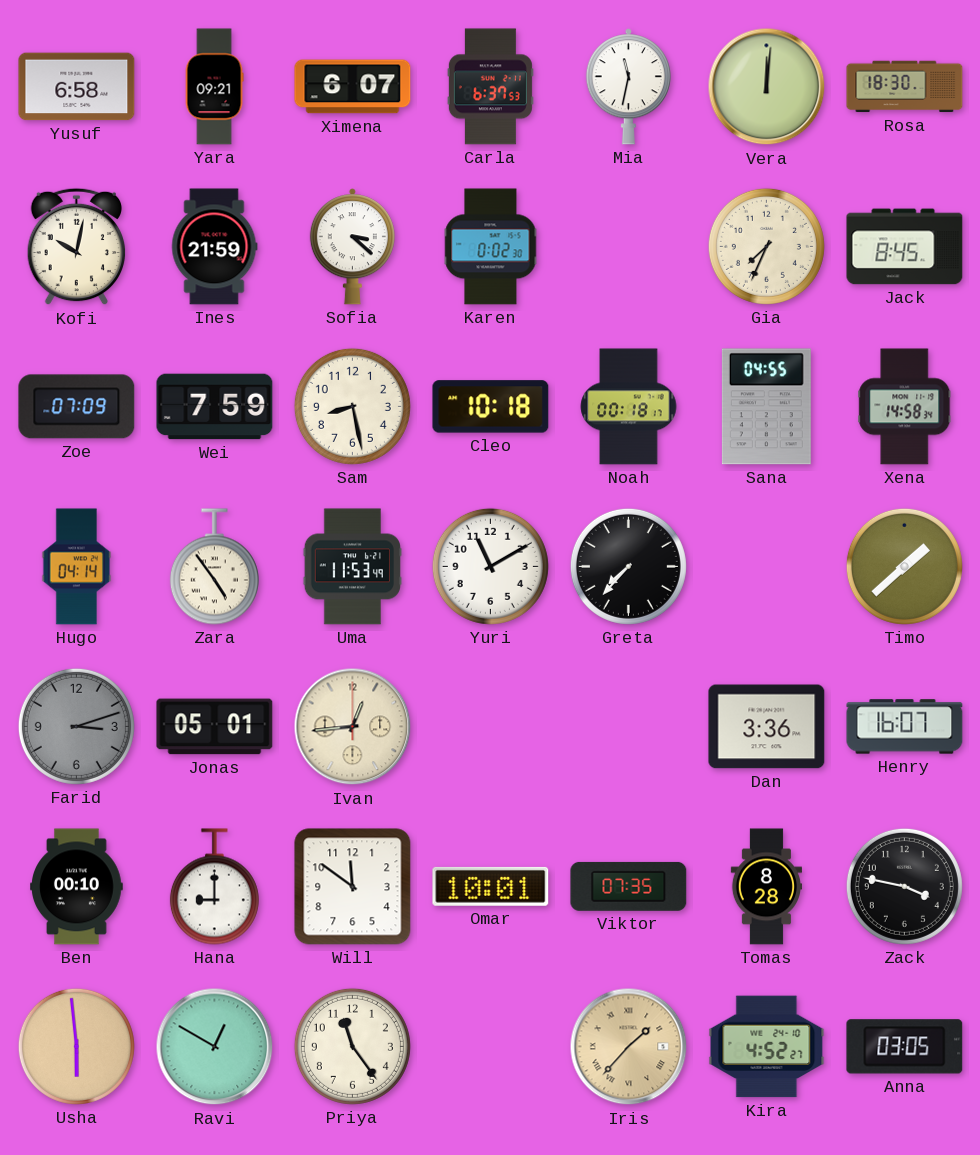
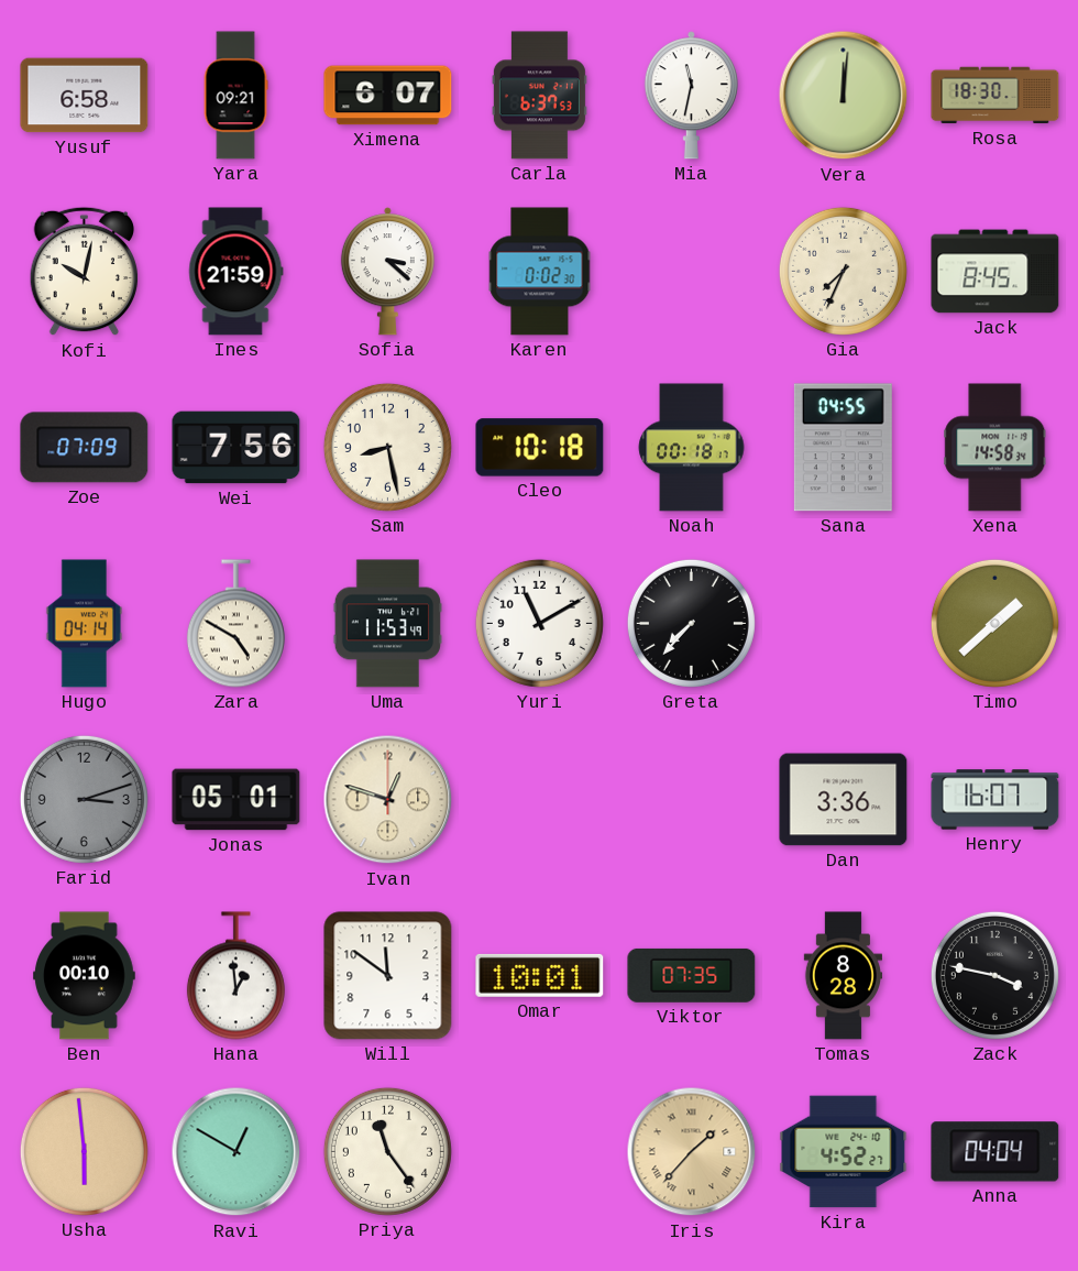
Wei: 7:59 -> 7:56 (237, 448)
Zara: 4:54 -> 4:50 (235, 624)
Ivan: 12:44 -> 12:48 (388, 800)
Hana: 9:00 -> 12:59 (235, 976)
Anna: 03:05 -> 04:04 (996, 1152)
